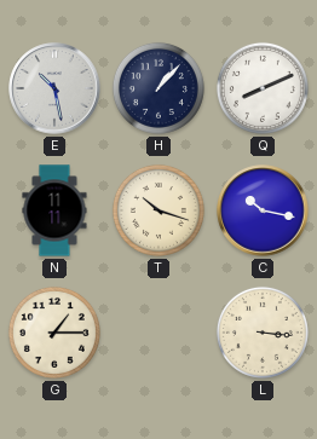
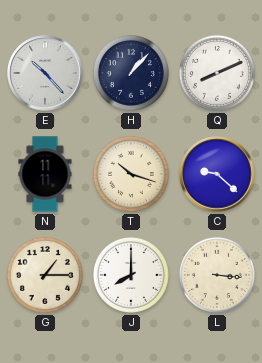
E: 10:28 -> 10:23 (45, 73)
C: 10:17 -> 9:22 (217, 174)
J: none -> 8:00 (131, 275)
